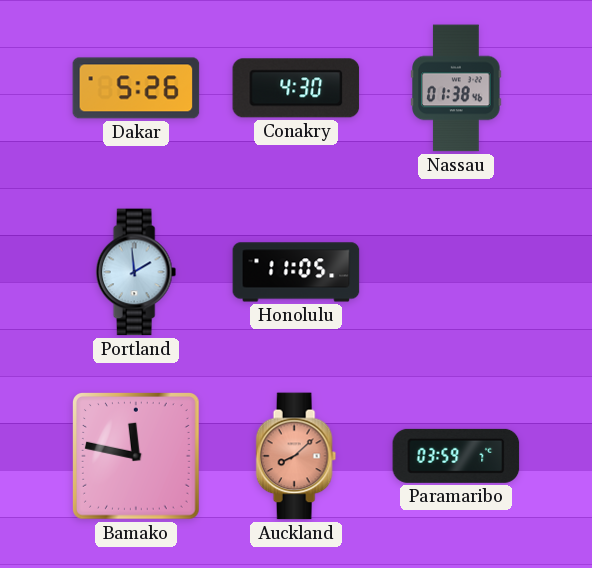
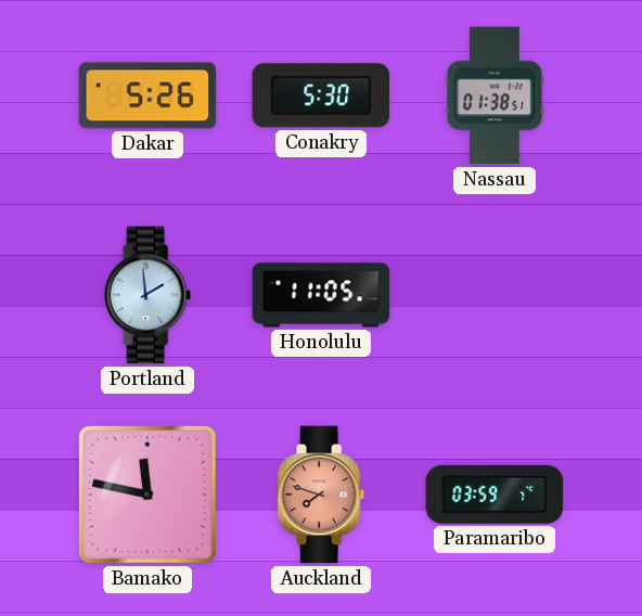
Conakry: 4:30 -> 5:30 (321, 95)
Nassau: 01:38:46 -> 01:38:51 (495, 95)
Auckland: 8:08 -> 7:48 (321, 495)
